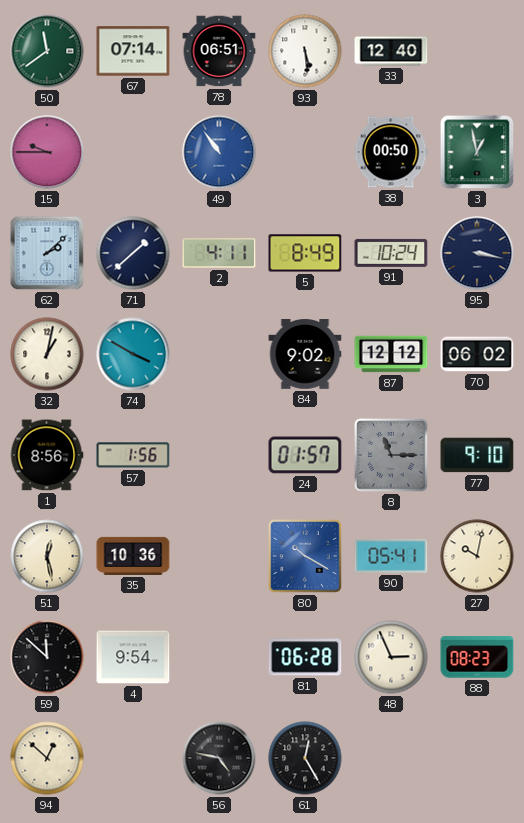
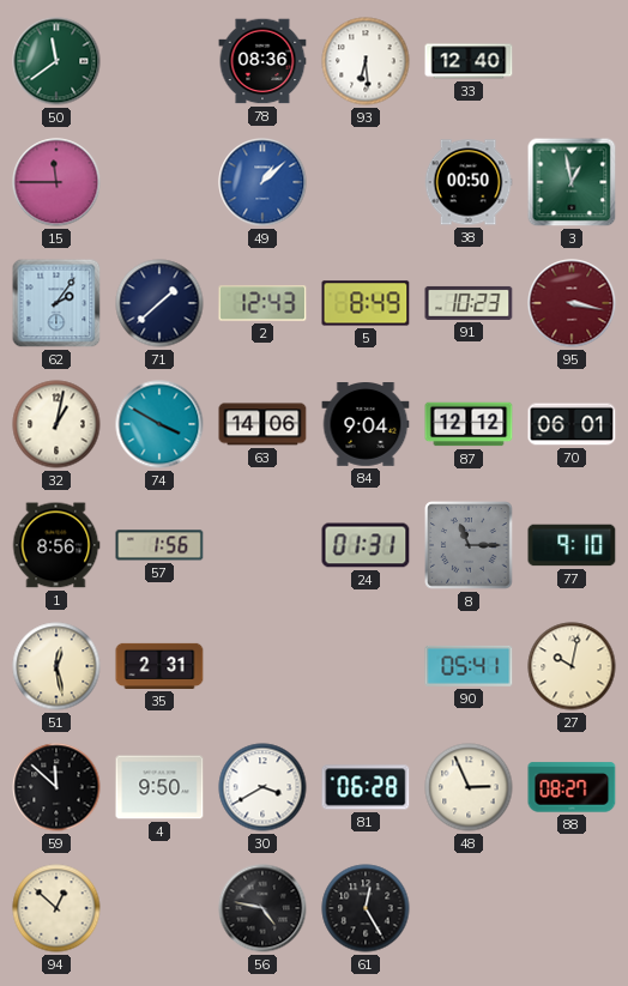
67: 07:14 -> none (133, 51)
78: 06:51 -> 08:36 (262, 61)
93: 5:29 -> 6:29 (366, 61)
15: 9:45 -> 11:45 (56, 182)
49: 10:54 -> 1:08 (262, 182)
62: 2:08 -> 2:06 (56, 303)
2: 4:11 -> 12:43 (262, 303)
91: 10:24 -> 10:23 (469, 303)
95 dial: navy -> burgundy (572, 303)
63: none -> 14:06 (262, 424)
84: 9:02 -> 9:04 (366, 425)
70: 06:02 -> 06:01 (572, 424)
24: 01:57 -> 01:31 (366, 545)
35: 10:36 -> 2:31 (159, 666)
80: 10:20 -> none (305, 556)
4: 9:54 -> 9:50 (159, 787)
30: none -> 3:40 (262, 787)
88: 08:23 -> 08:27 (572, 787)
